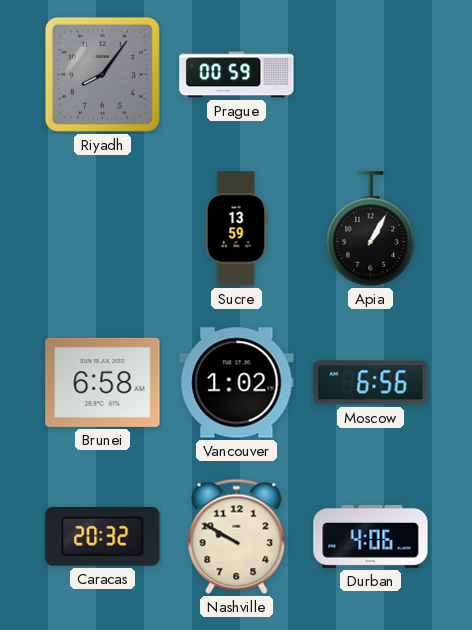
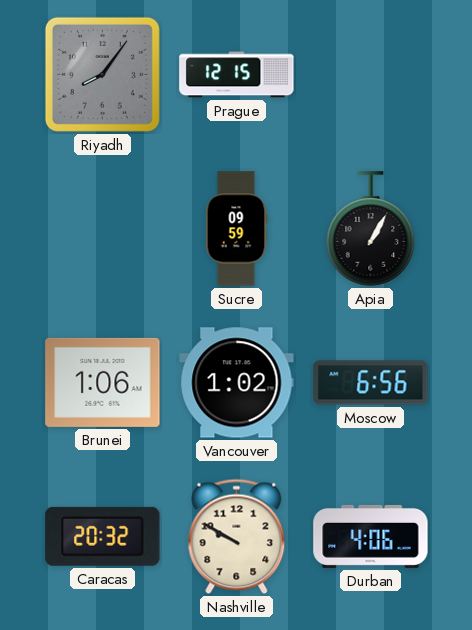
Prague: 00:59 -> 12:15 (237, 75)
Sucre: 13:59 -> 09:59 (236, 229)
Brunei: 6:58 -> 1:06 (103, 382)
